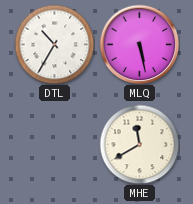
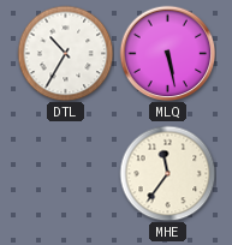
MHE: 11:40 -> 11:36 (167, 173)
